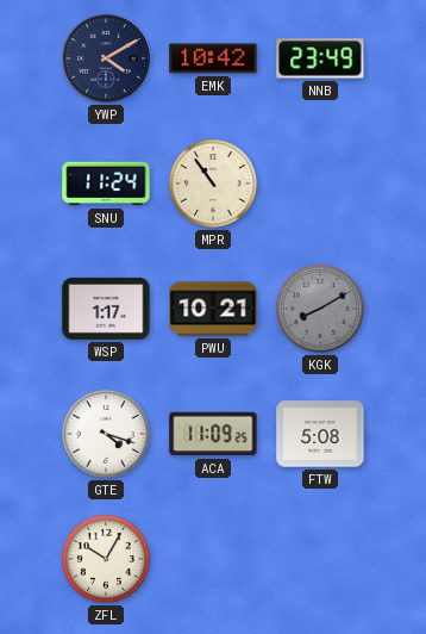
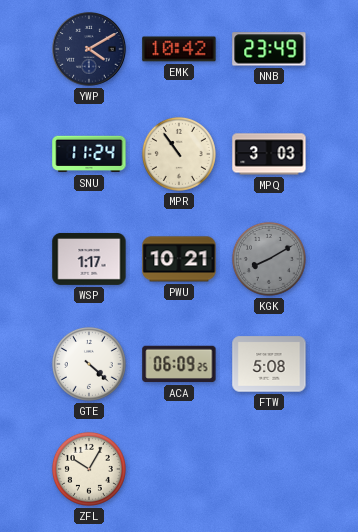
MPQ: none -> 3:03 (269, 154)
GTE: 4:18 -> 4:22 (89, 364)
ACA: 11:09 -> 06:09 (179, 364)
